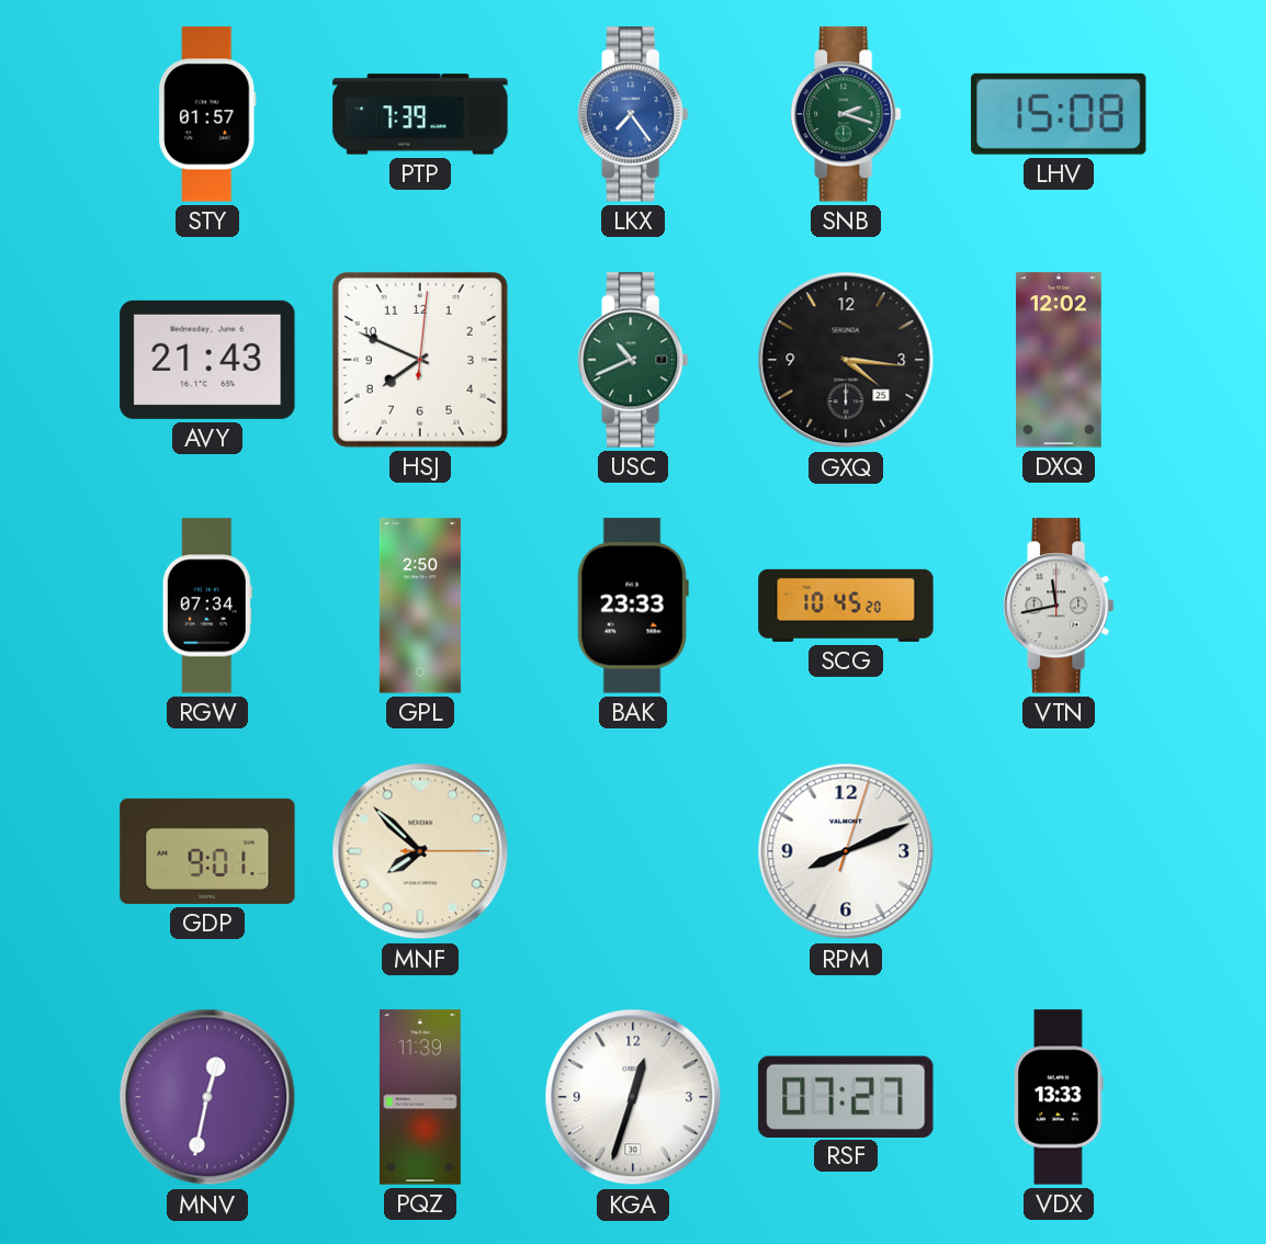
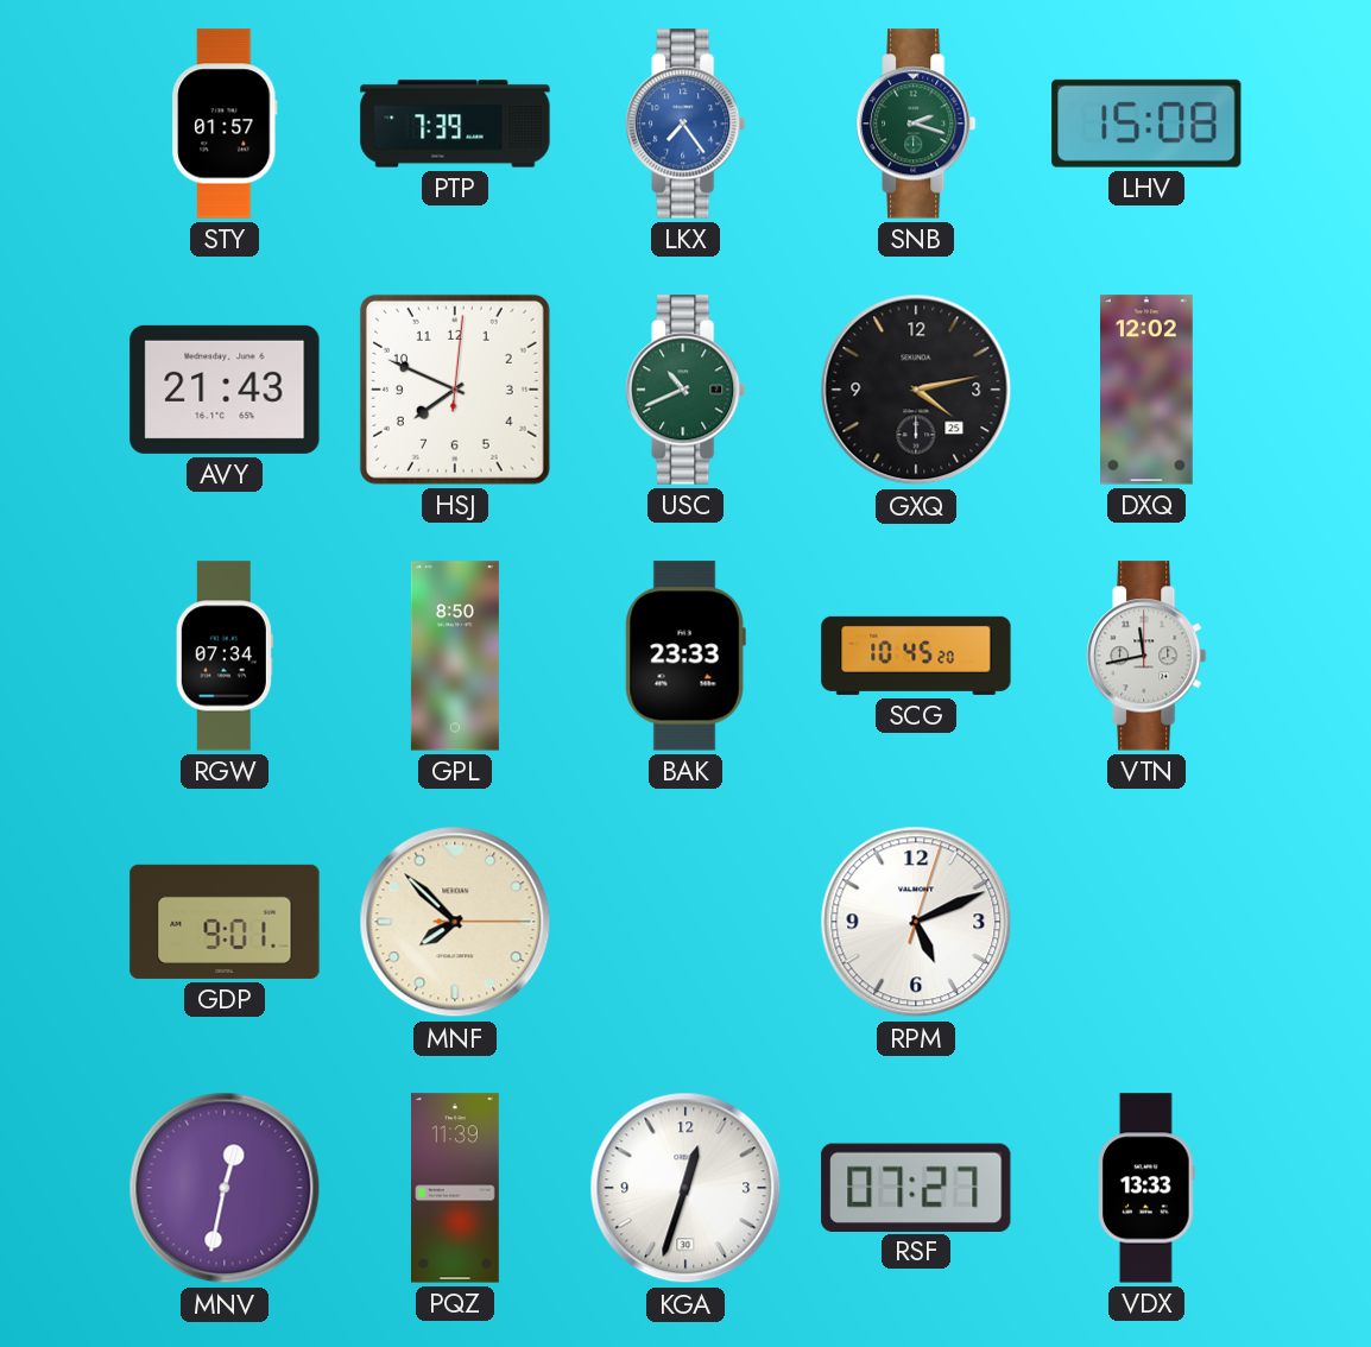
GXQ: 4:16 -> 4:13 (916, 390)
GPL: 2:50 -> 8:50 (455, 656)
RPM: 8:11 -> 5:11 (916, 922)
